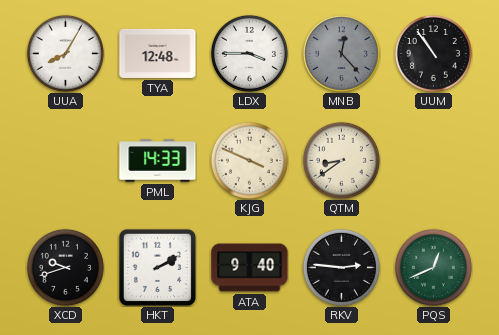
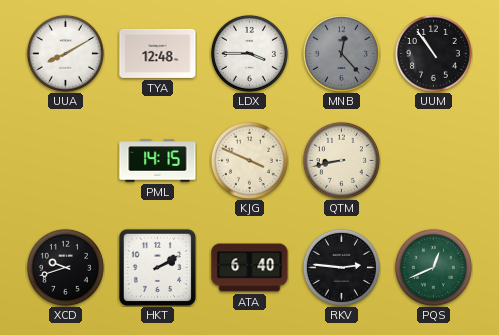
UUA: 8:05 -> 8:10 (65, 53)
PML: 14:33 -> 14:15 (158, 161)
QTM: 8:39 -> 8:43 (341, 160)
ATA: 9:40 -> 6:40 (250, 268)
